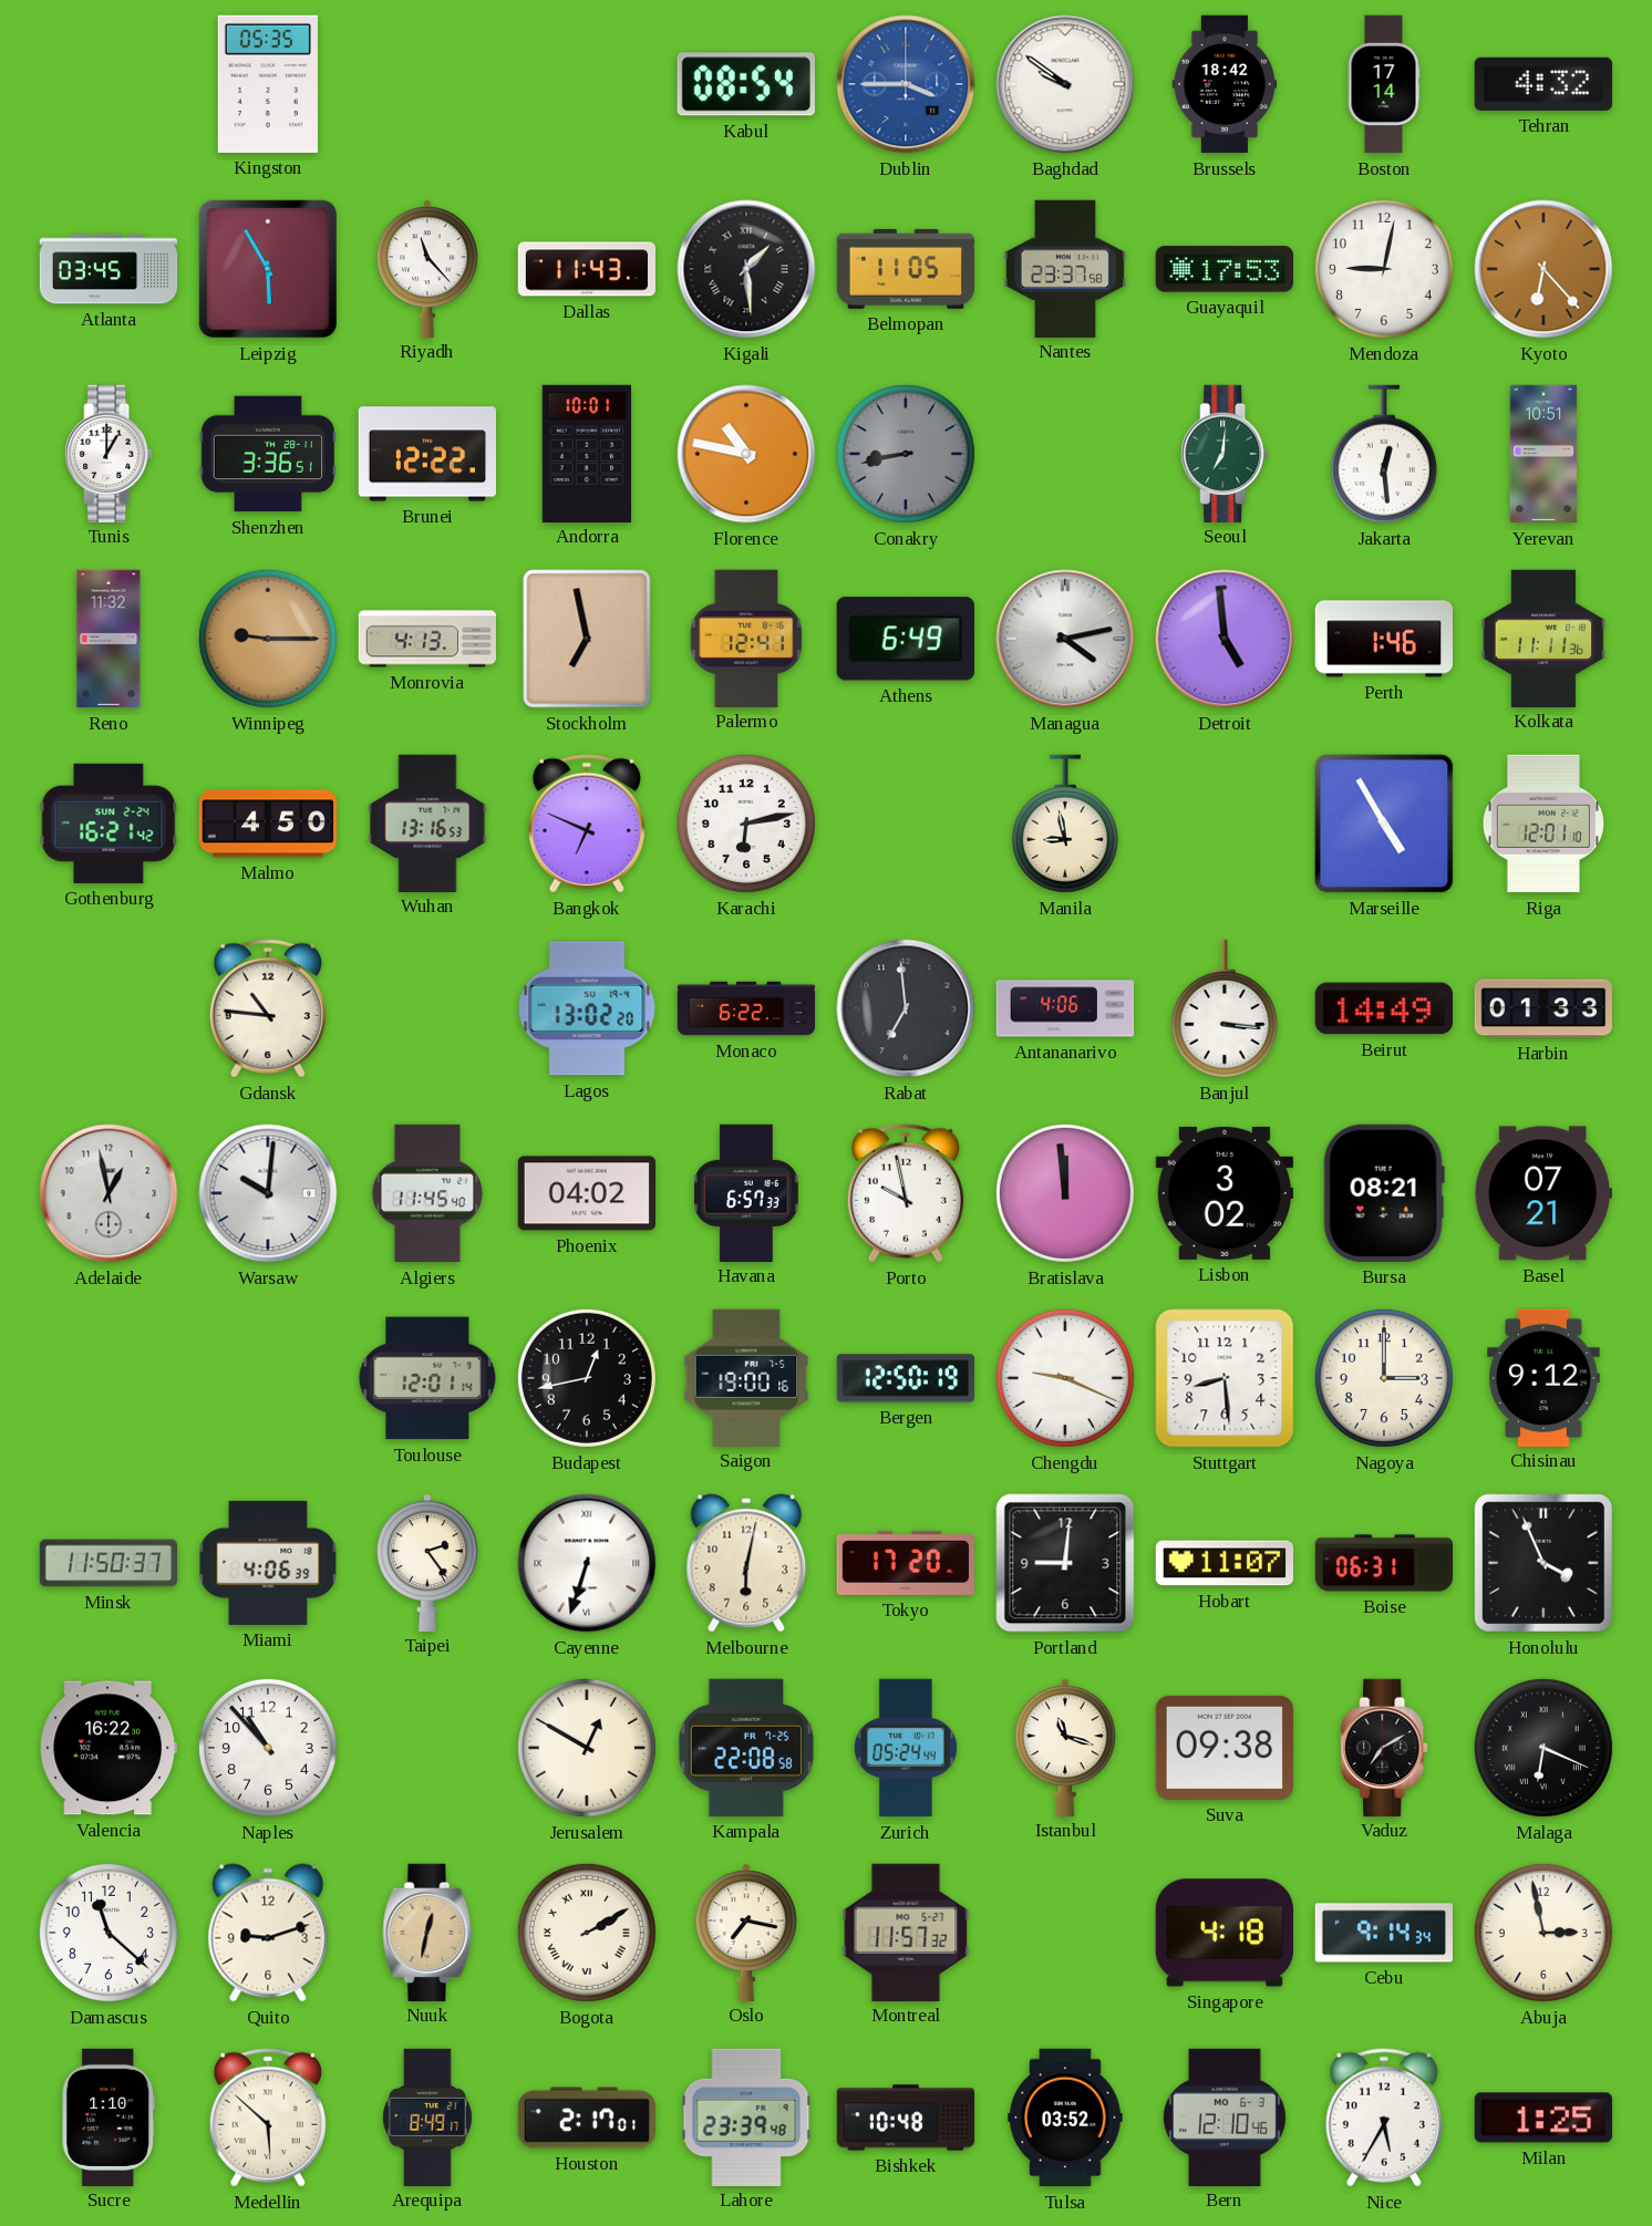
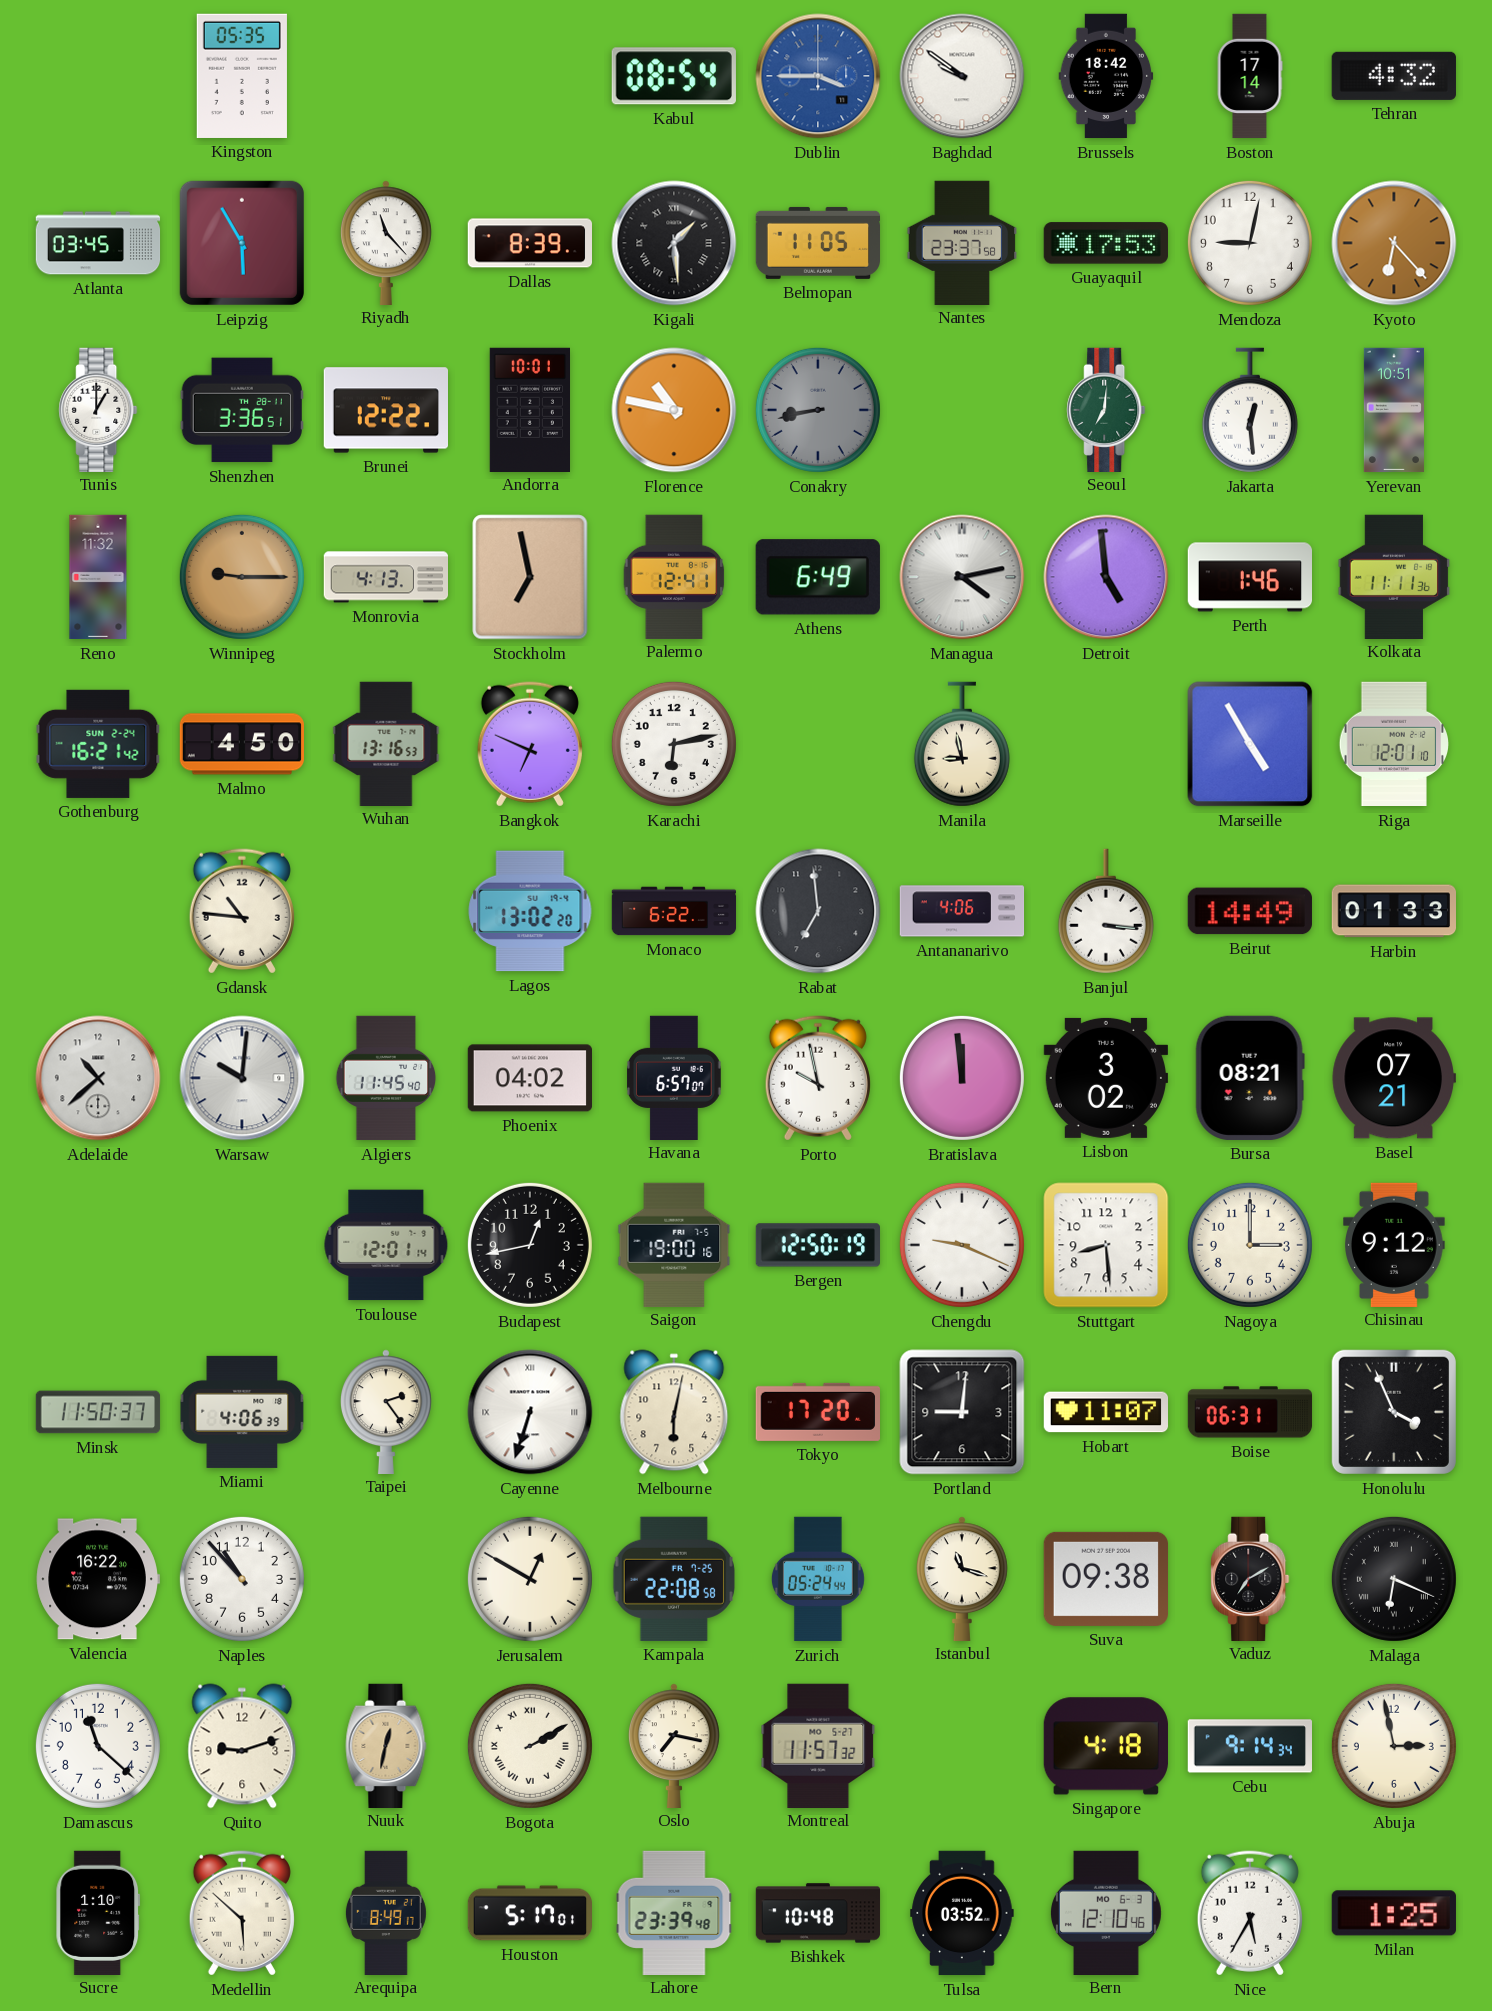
Dallas: 11:43 -> 8:39 (530, 243)
Adelaide: 12:58 -> 10:38 (98, 1078)
Havana: 6:57:33 -> 6:57:07 (674, 1077)
Houston: 2:17 -> 5:17 (529, 1913)
